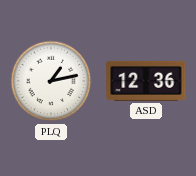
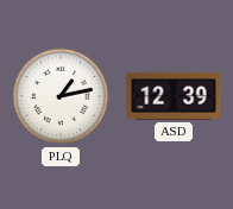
ASD: 12:36 -> 12:39 (174, 96)
